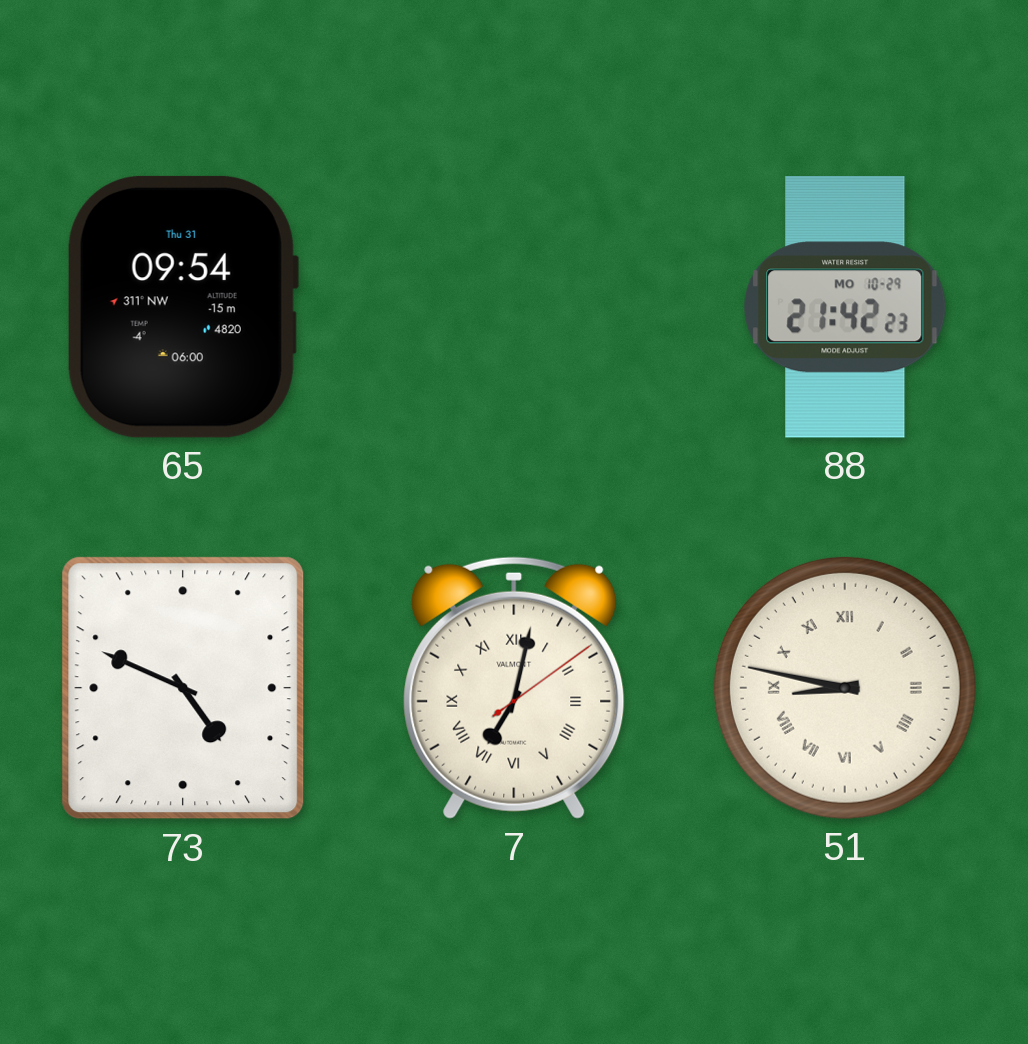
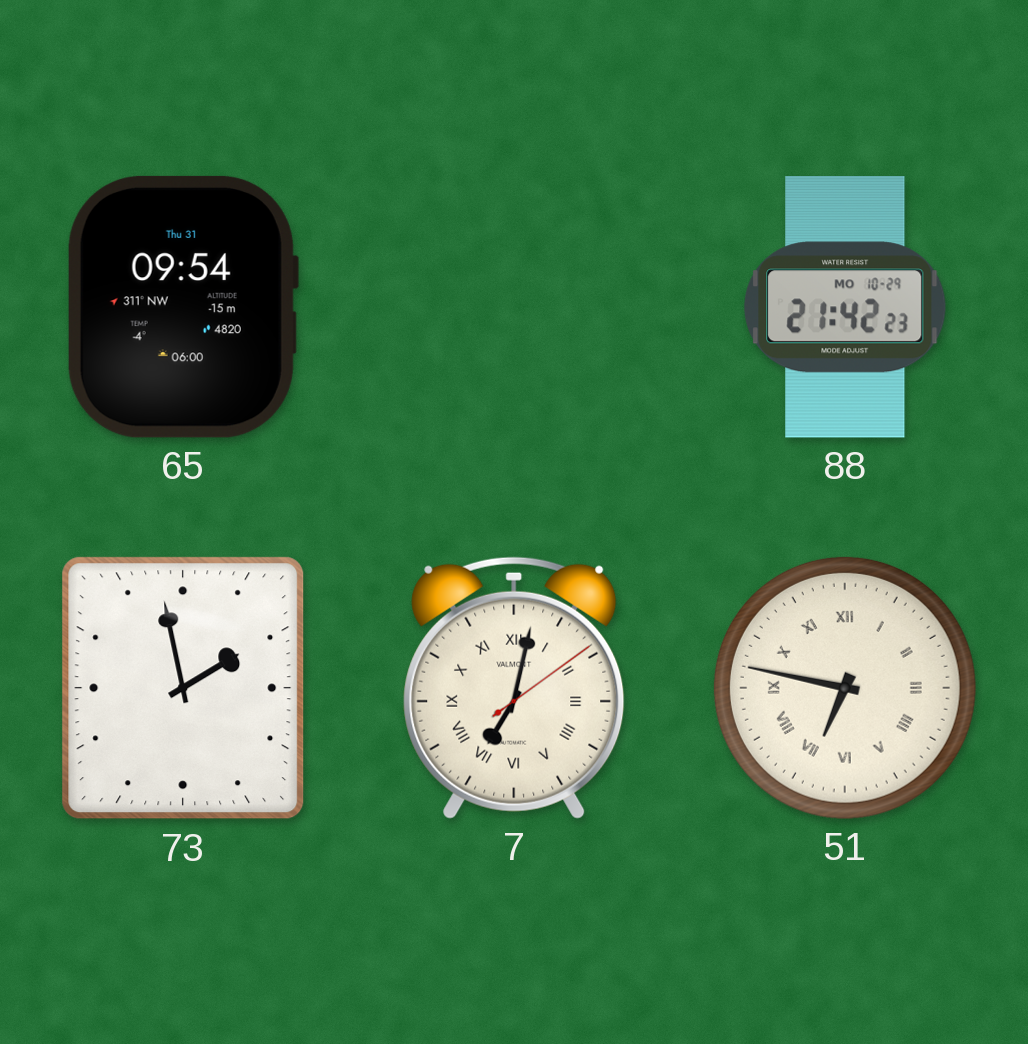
73: 4:49 -> 1:58 (183, 688)
51: 8:47 -> 6:47 (845, 688)
